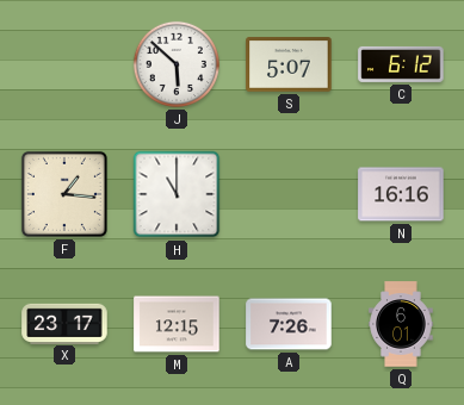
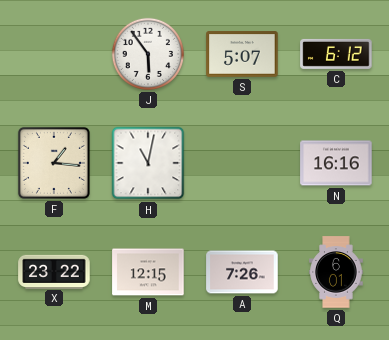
J: 5:52 -> 5:54 (148, 54)
H: 11:00 -> 11:02 (148, 163)
X: 23:17 -> 23:22 (54, 271)
